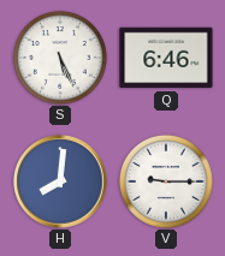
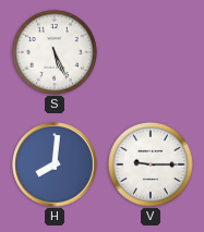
Q: 6:46 -> none (166, 58)
